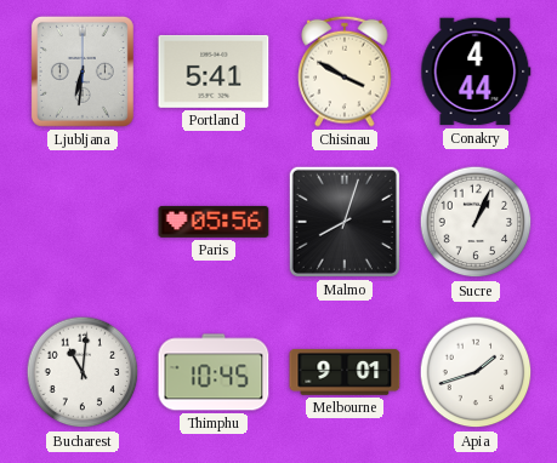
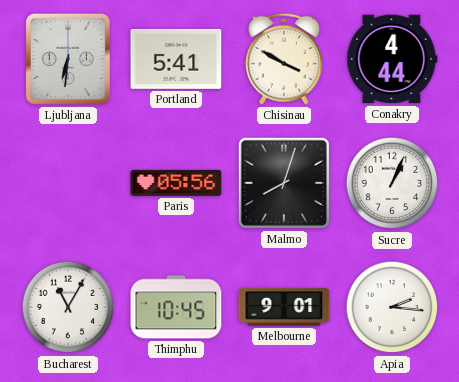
Bucharest: 11:01 -> 11:05 (68, 307)
Apia: 1:42 -> 2:16 (392, 307)
